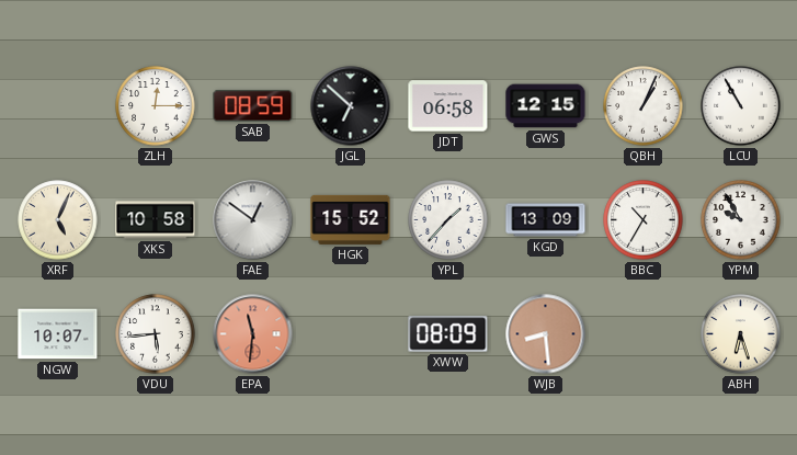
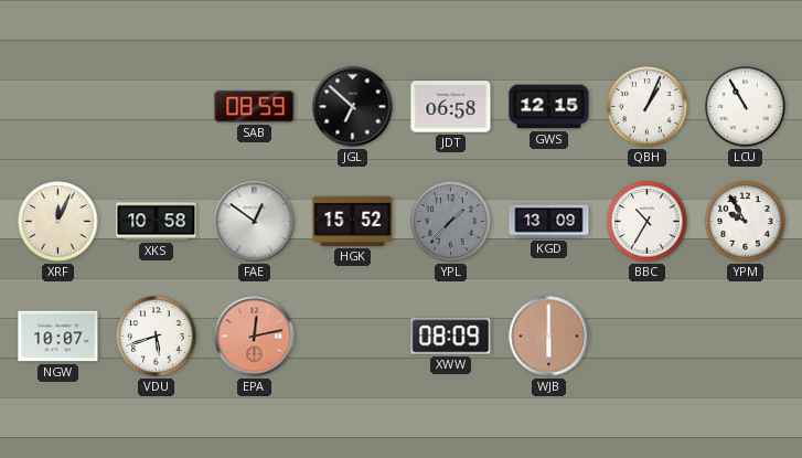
ZLH: 12:15 -> none (156, 106)
XRF: 5:04 -> 12:04 (58, 222)
YPL dial: white -> grey (451, 222)
VDU: 5:44 -> 5:42 (157, 337)
EPA: 11:31 -> 12:13 (255, 337)
WJB: 8:29 -> 6:00 (549, 337)
ABH: 6:27 -> none (741, 334)
